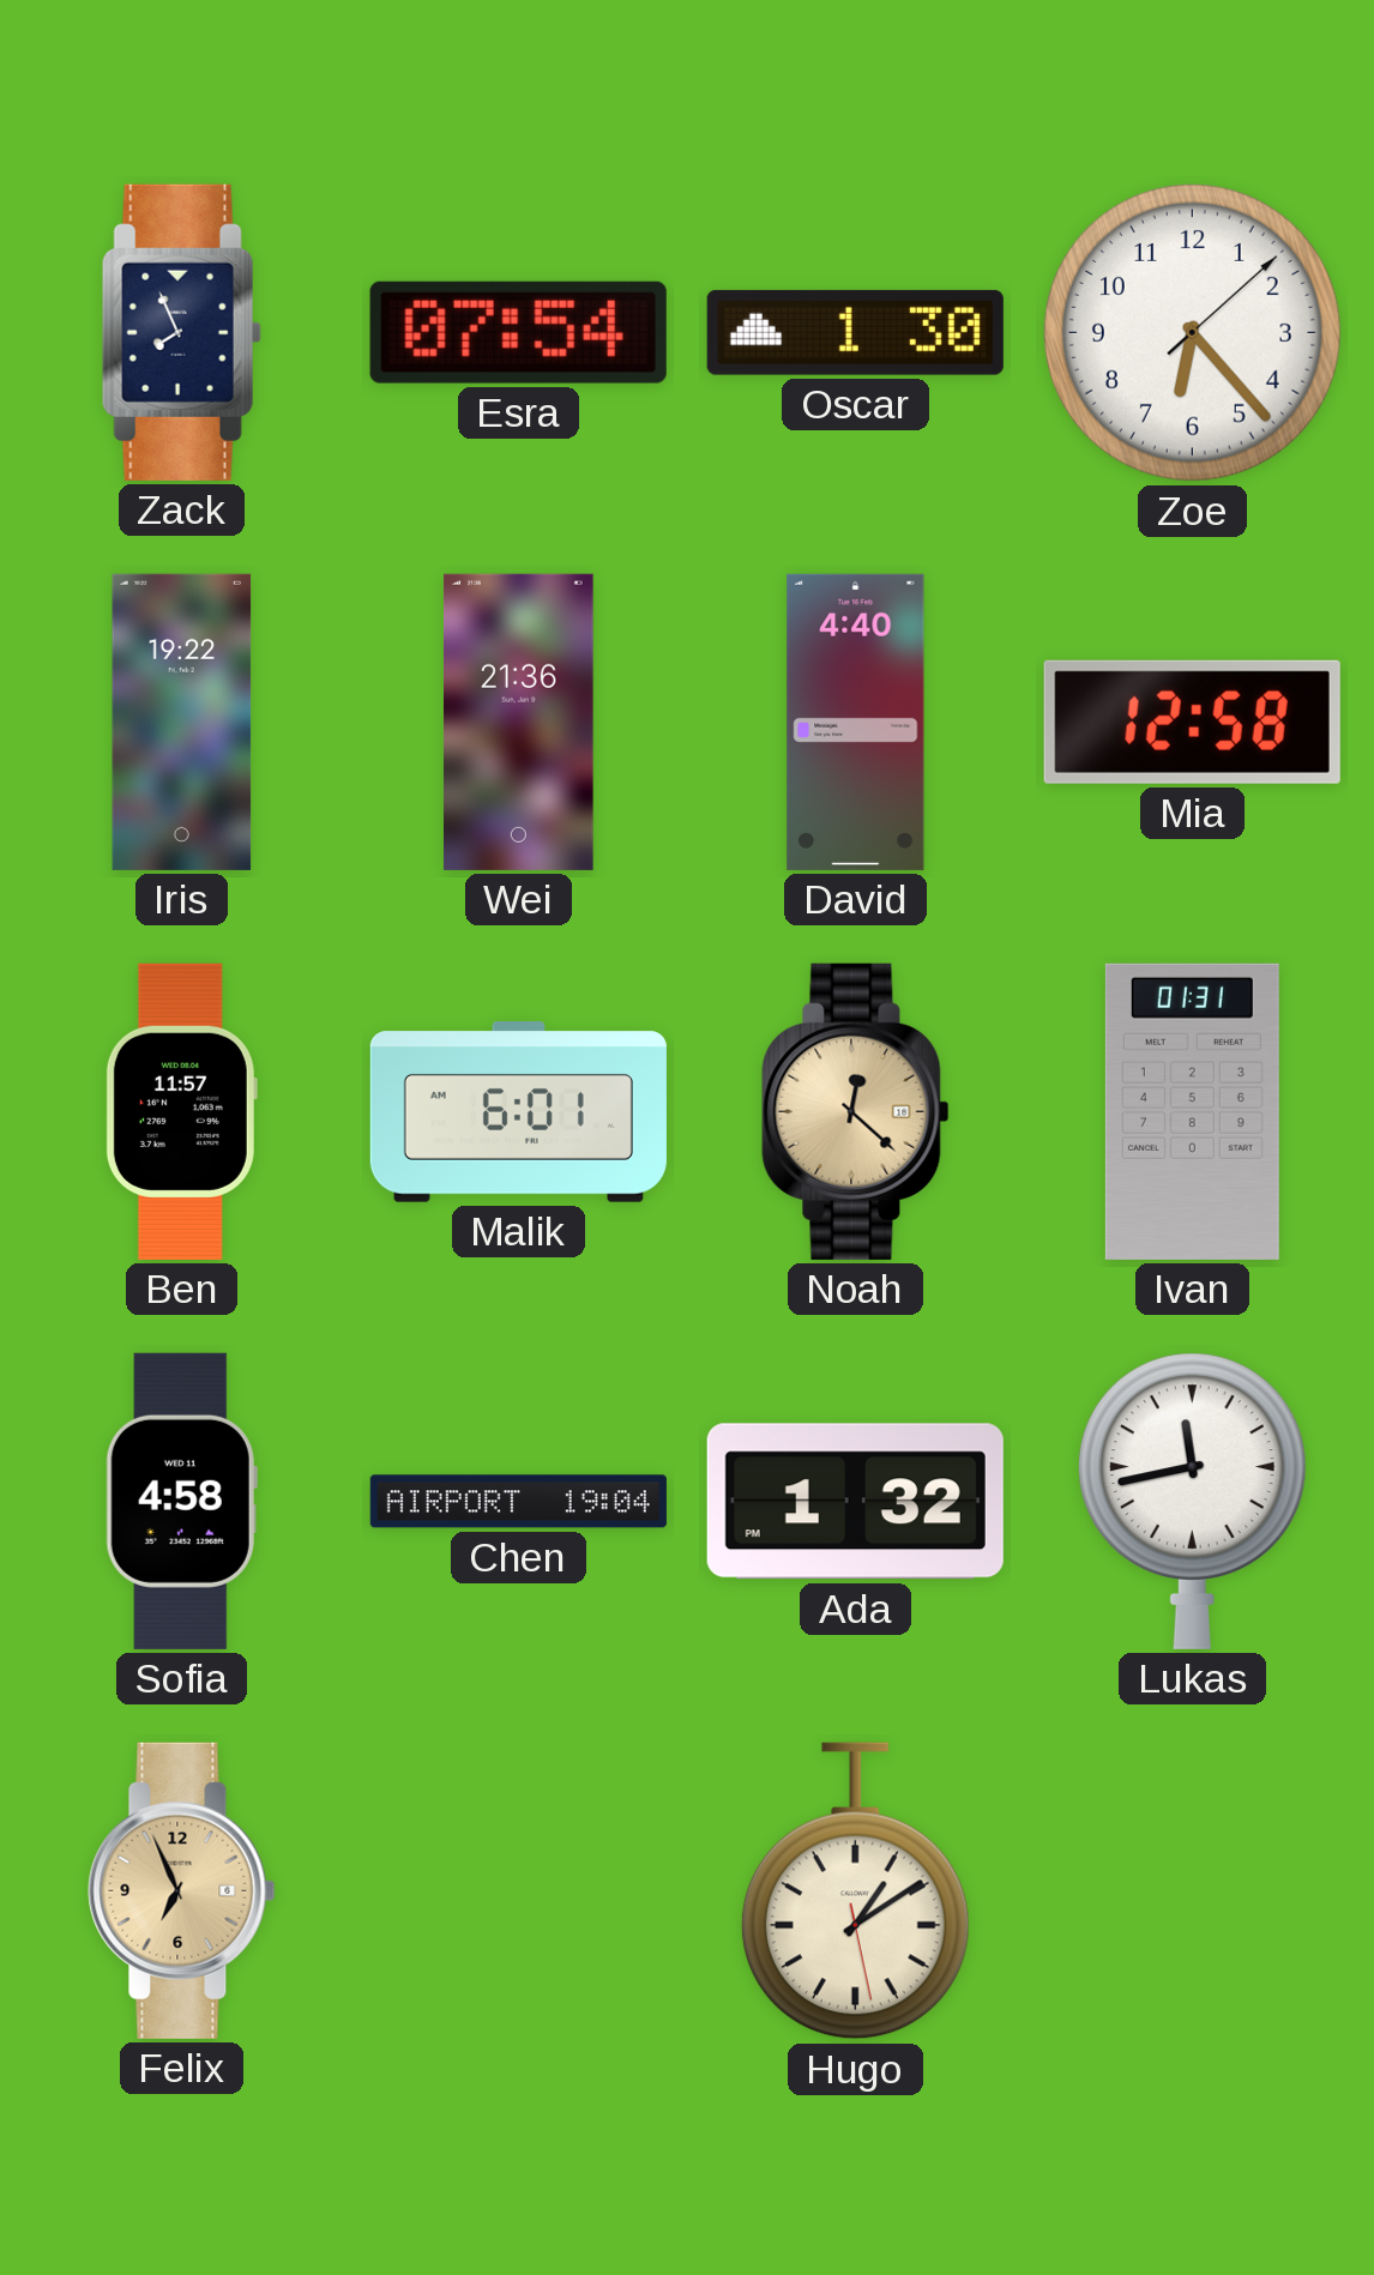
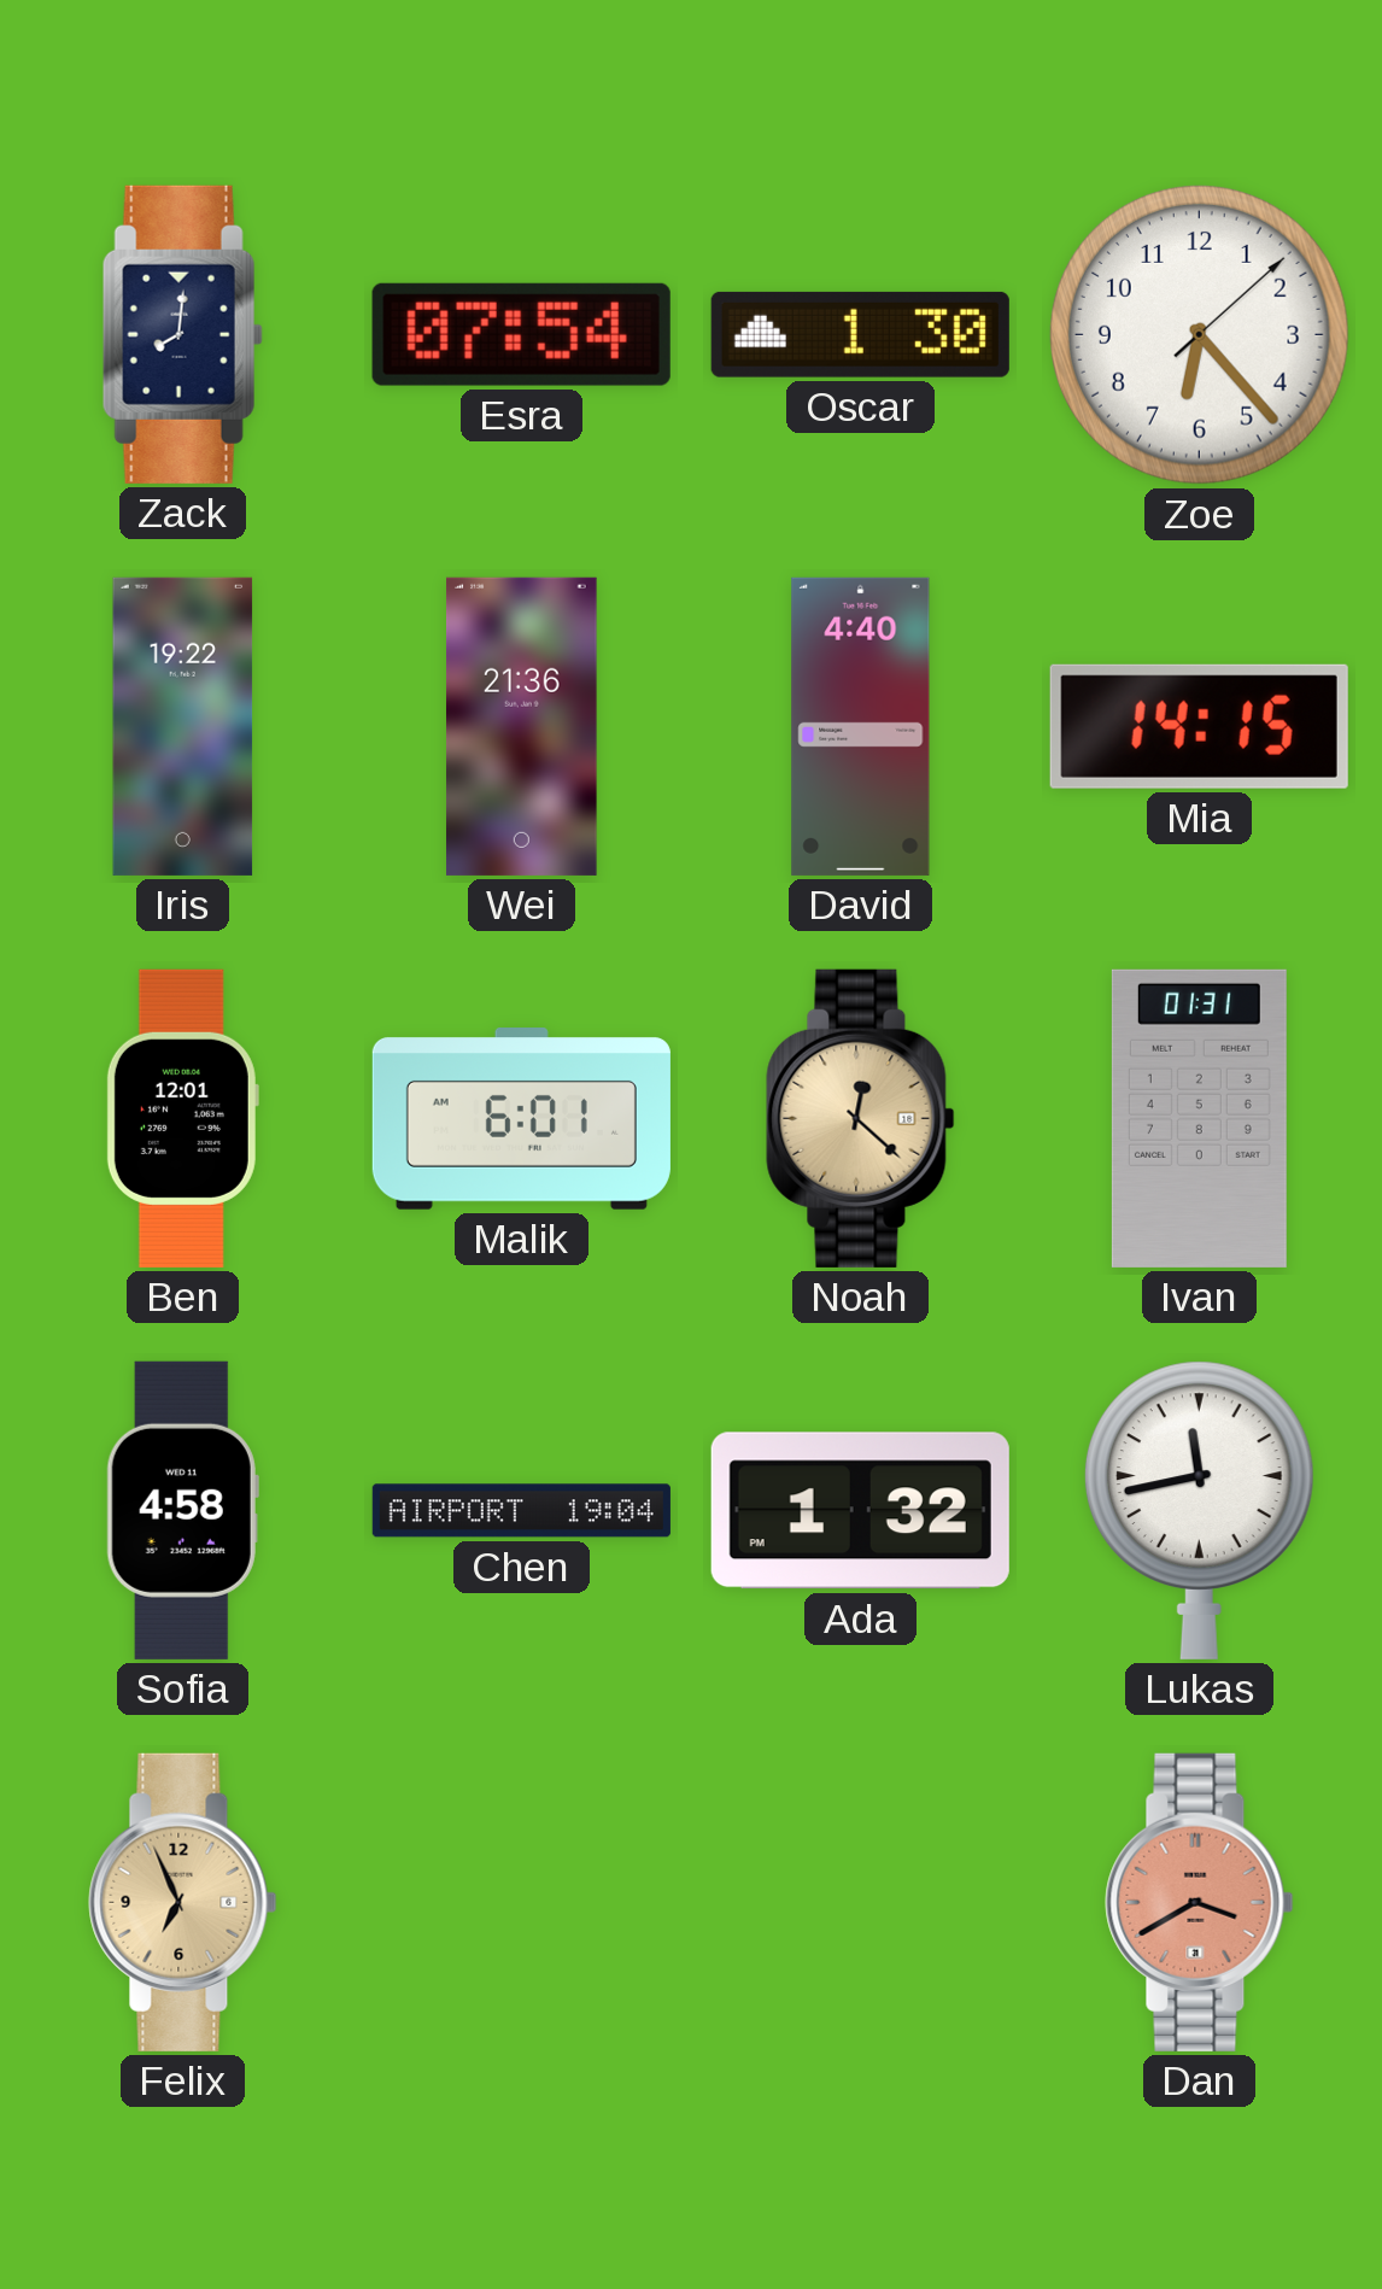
Zack: 7:56 -> 8:01 (182, 334)
Mia: 12:58 -> 14:15 (1199, 726)
Ben: 11:57 -> 12:01 (182, 1118)
Hugo: 1:09 -> none (855, 1891)
Dan: none -> 3:40 (1200, 1902)
